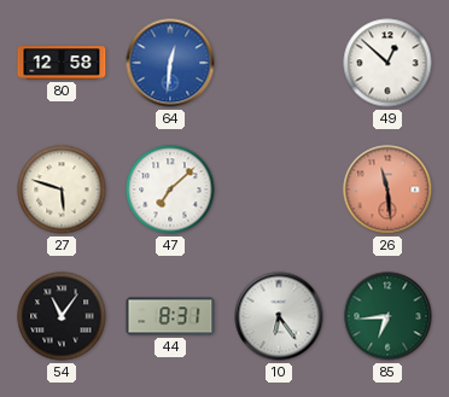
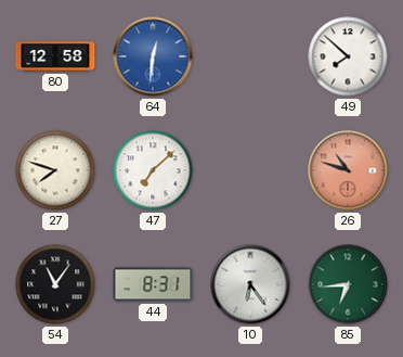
49: 12:52 -> 7:52 (348, 56)
27: 5:48 -> 7:48 (55, 170)
26: 11:29 -> 10:48 (348, 170)
